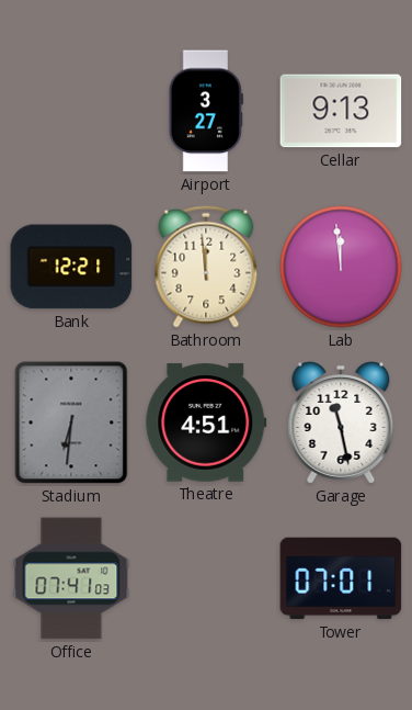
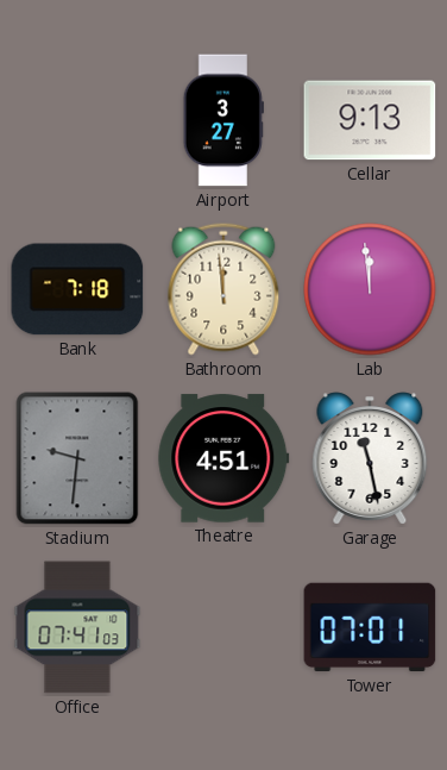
Bank: 12:21 -> 7:18 (77, 289)
Stadium: 6:31 -> 9:31 (77, 458)
